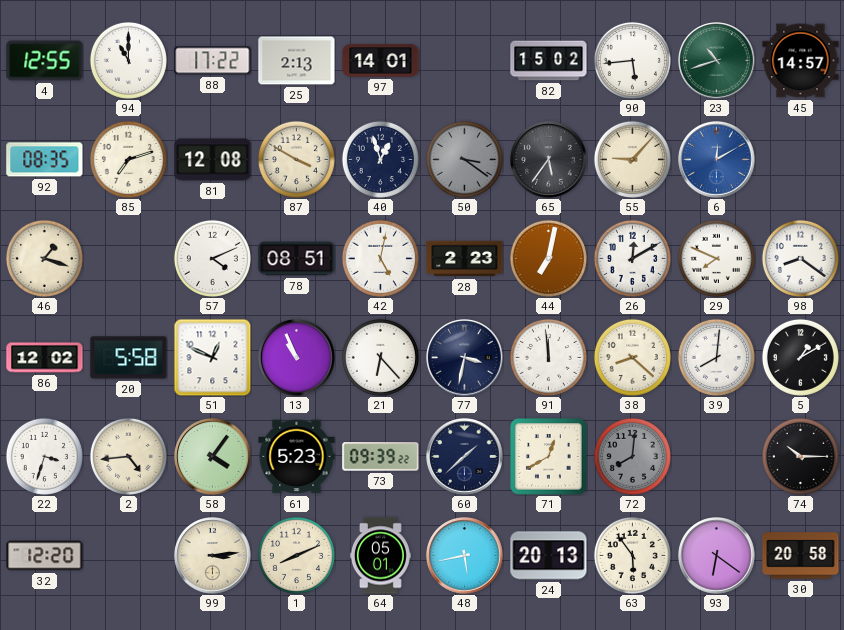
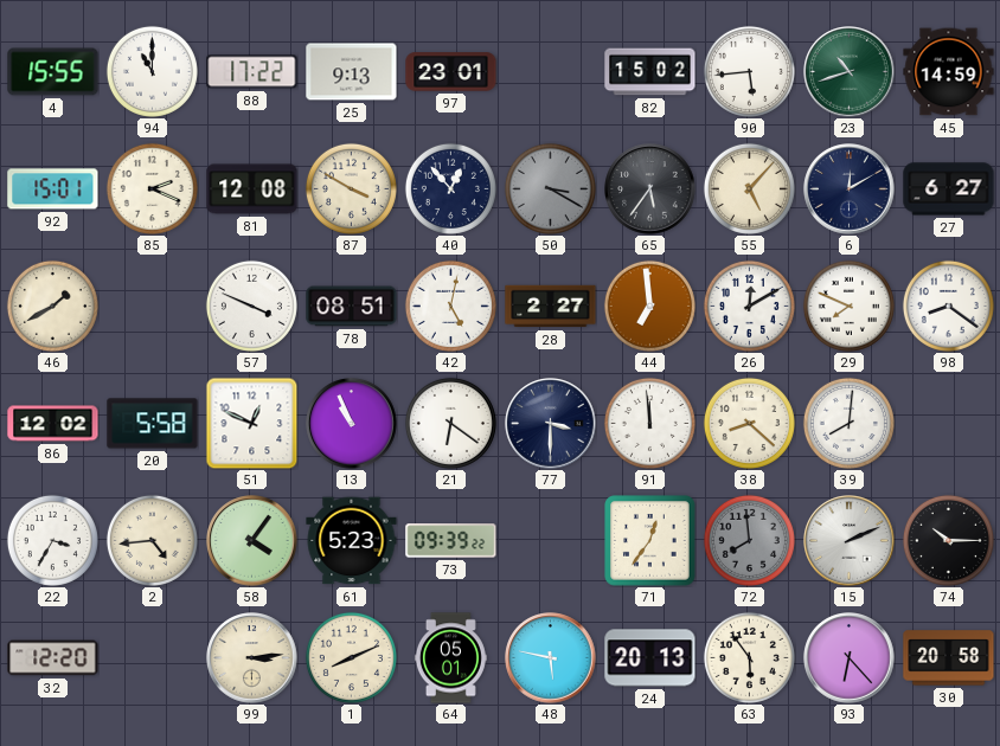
4: 12:55 -> 15:55 (53, 72)
25: 2:13 -> 9:13 (352, 72)
97: 14:01 -> 23:01 (451, 72)
45: 14:57 -> 14:59 (949, 72)
92: 08:35 -> 15:01 (53, 189)
85: 7:12 -> 2:19 (152, 188)
40: 12:57 -> 12:53 (450, 188)
50: 3:21 -> 3:20 (550, 188)
55: 9:07 -> 5:07 (749, 188)
6 dial: blue -> navy (850, 189)
27: none -> 6:27 (949, 189)
46: 1:18 -> 1:40 (52, 306)
57: 4:11 -> 3:49 (251, 306)
28: 2:23 -> 2:27 (551, 307)
44: 7:02 -> 6:59 (649, 306)
21: 6:23 -> 6:21 (450, 423)
77: 3:32 -> 3:30 (551, 424)
5: 1:10 -> none (800, 357)
22: 3:33 -> 3:35 (52, 540)
60: 1:38 -> none (465, 457)
71: 12:40 -> 12:36 (650, 541)
72: 8:01 -> 7:59 (749, 540)
15: none -> 2:11 (850, 541)
48: 5:43 -> 5:47 (551, 658)
93: 6:21 -> 6:23 (850, 658)
